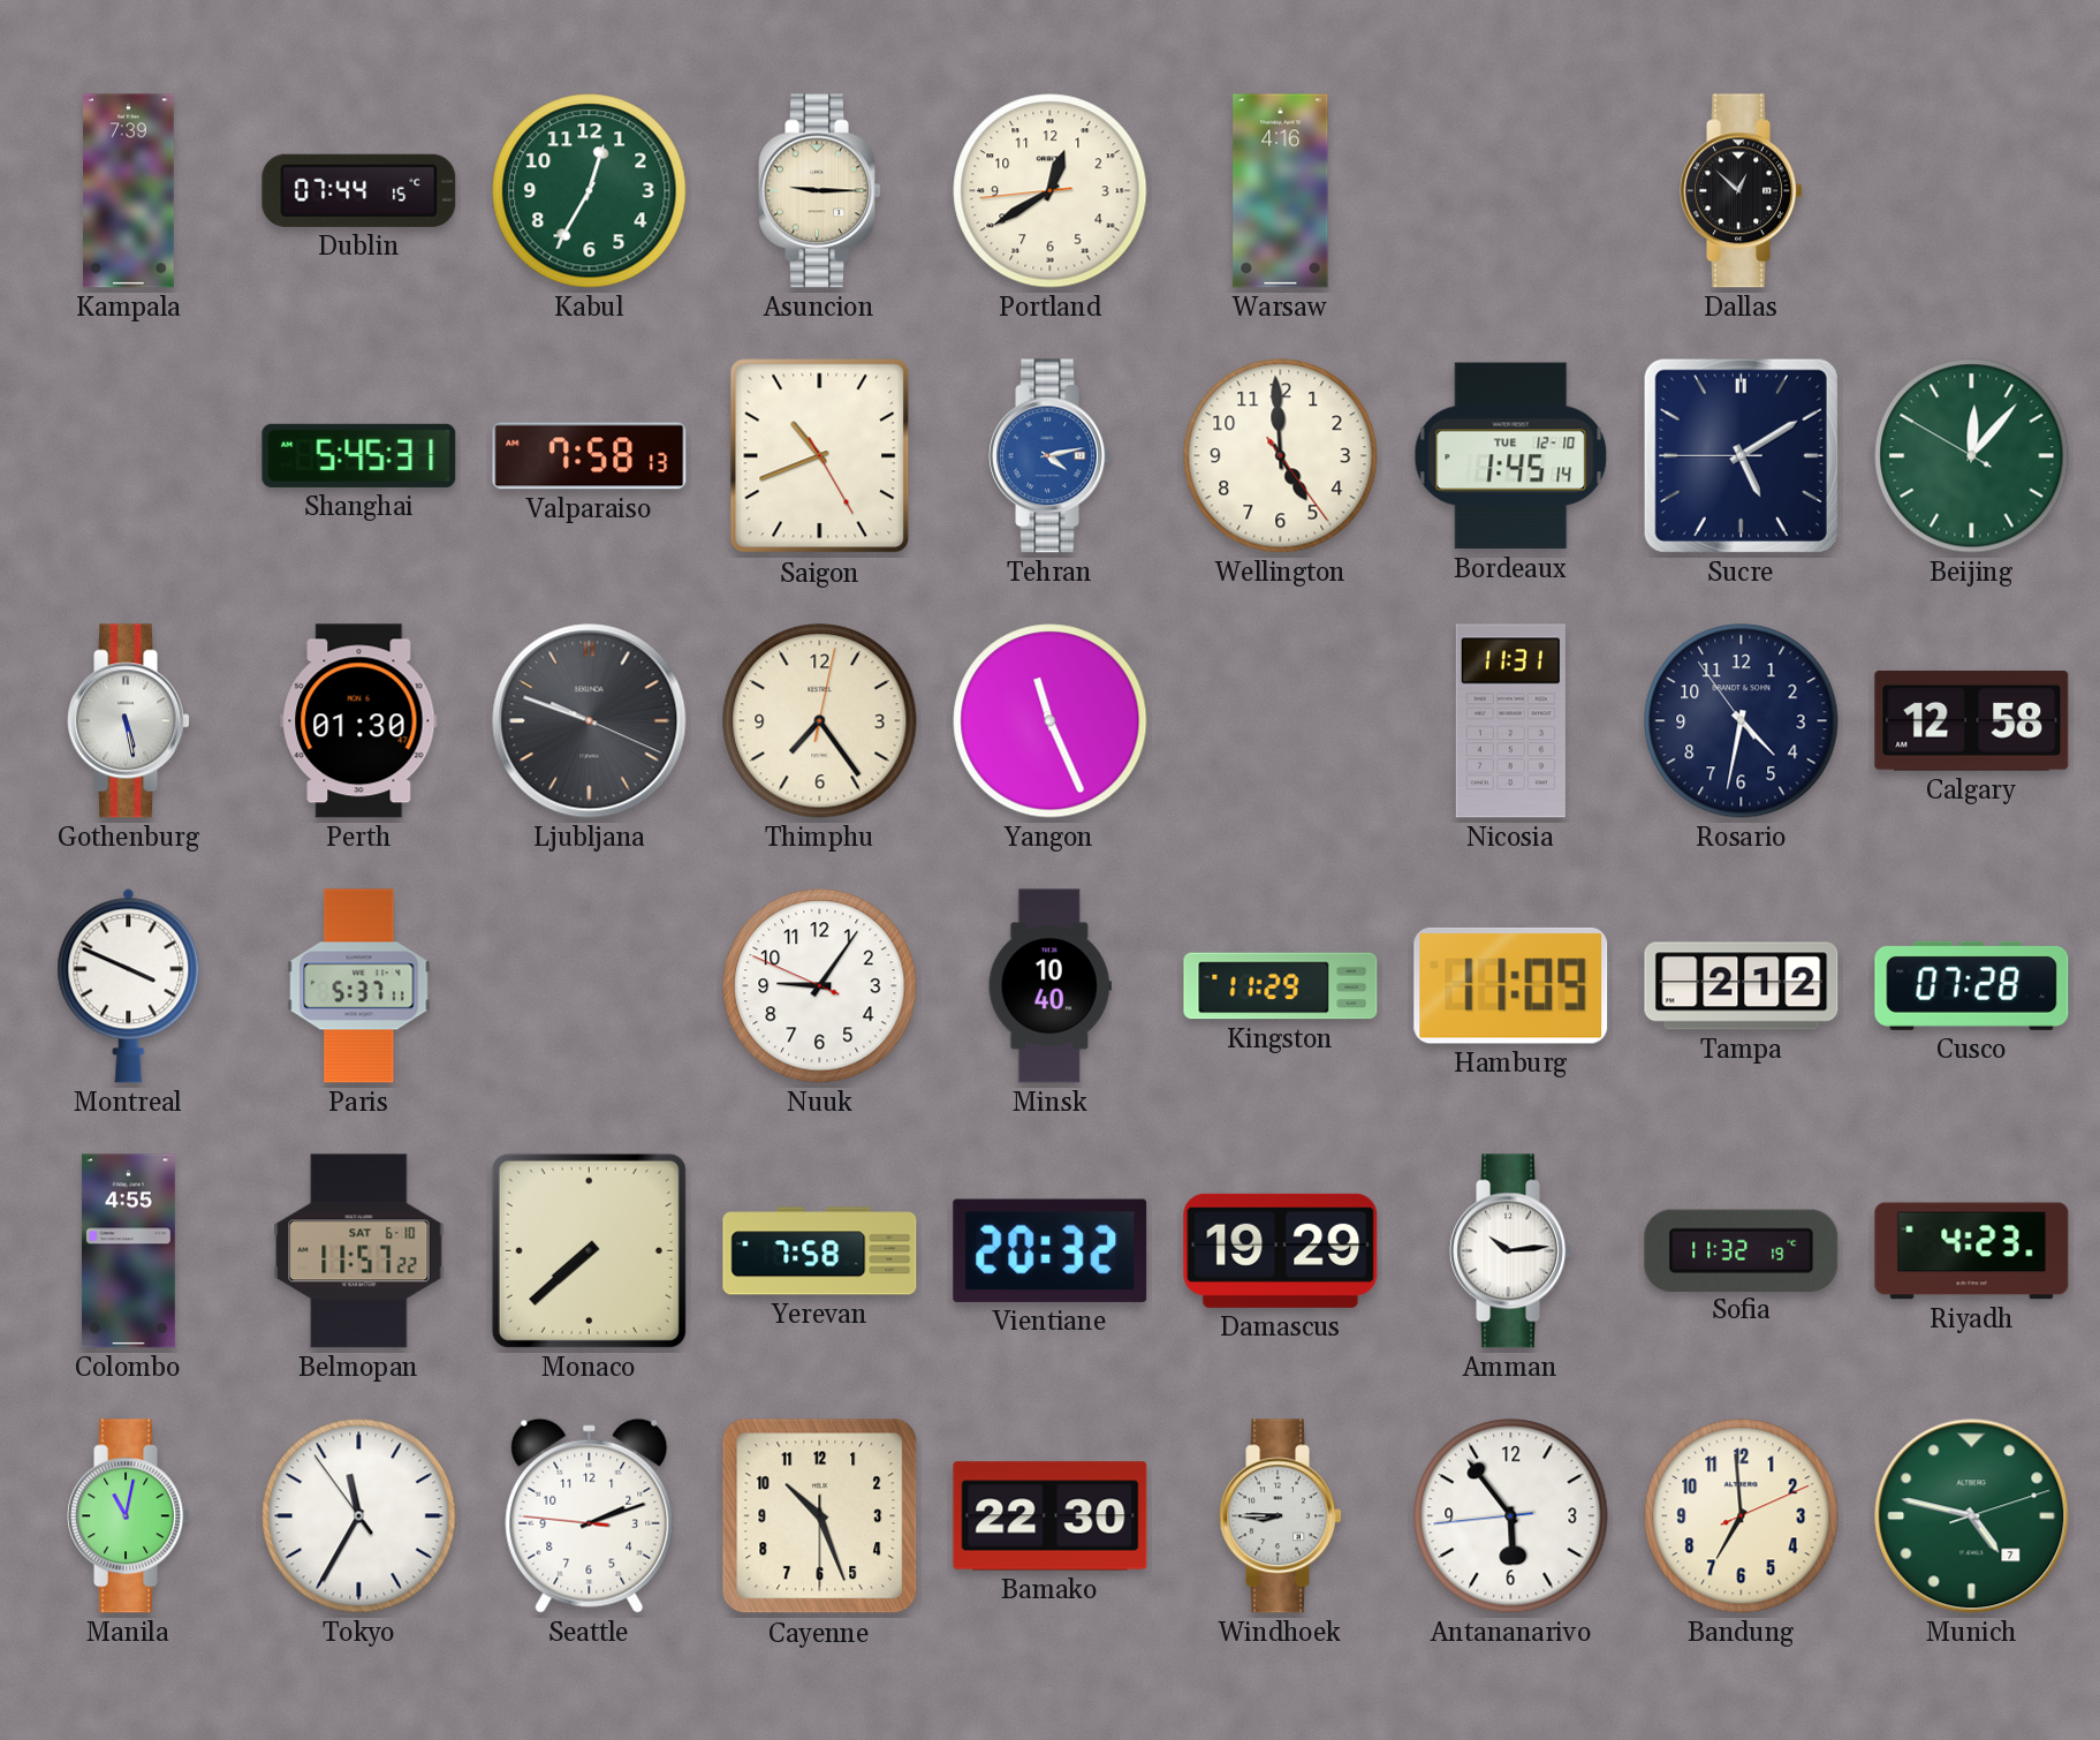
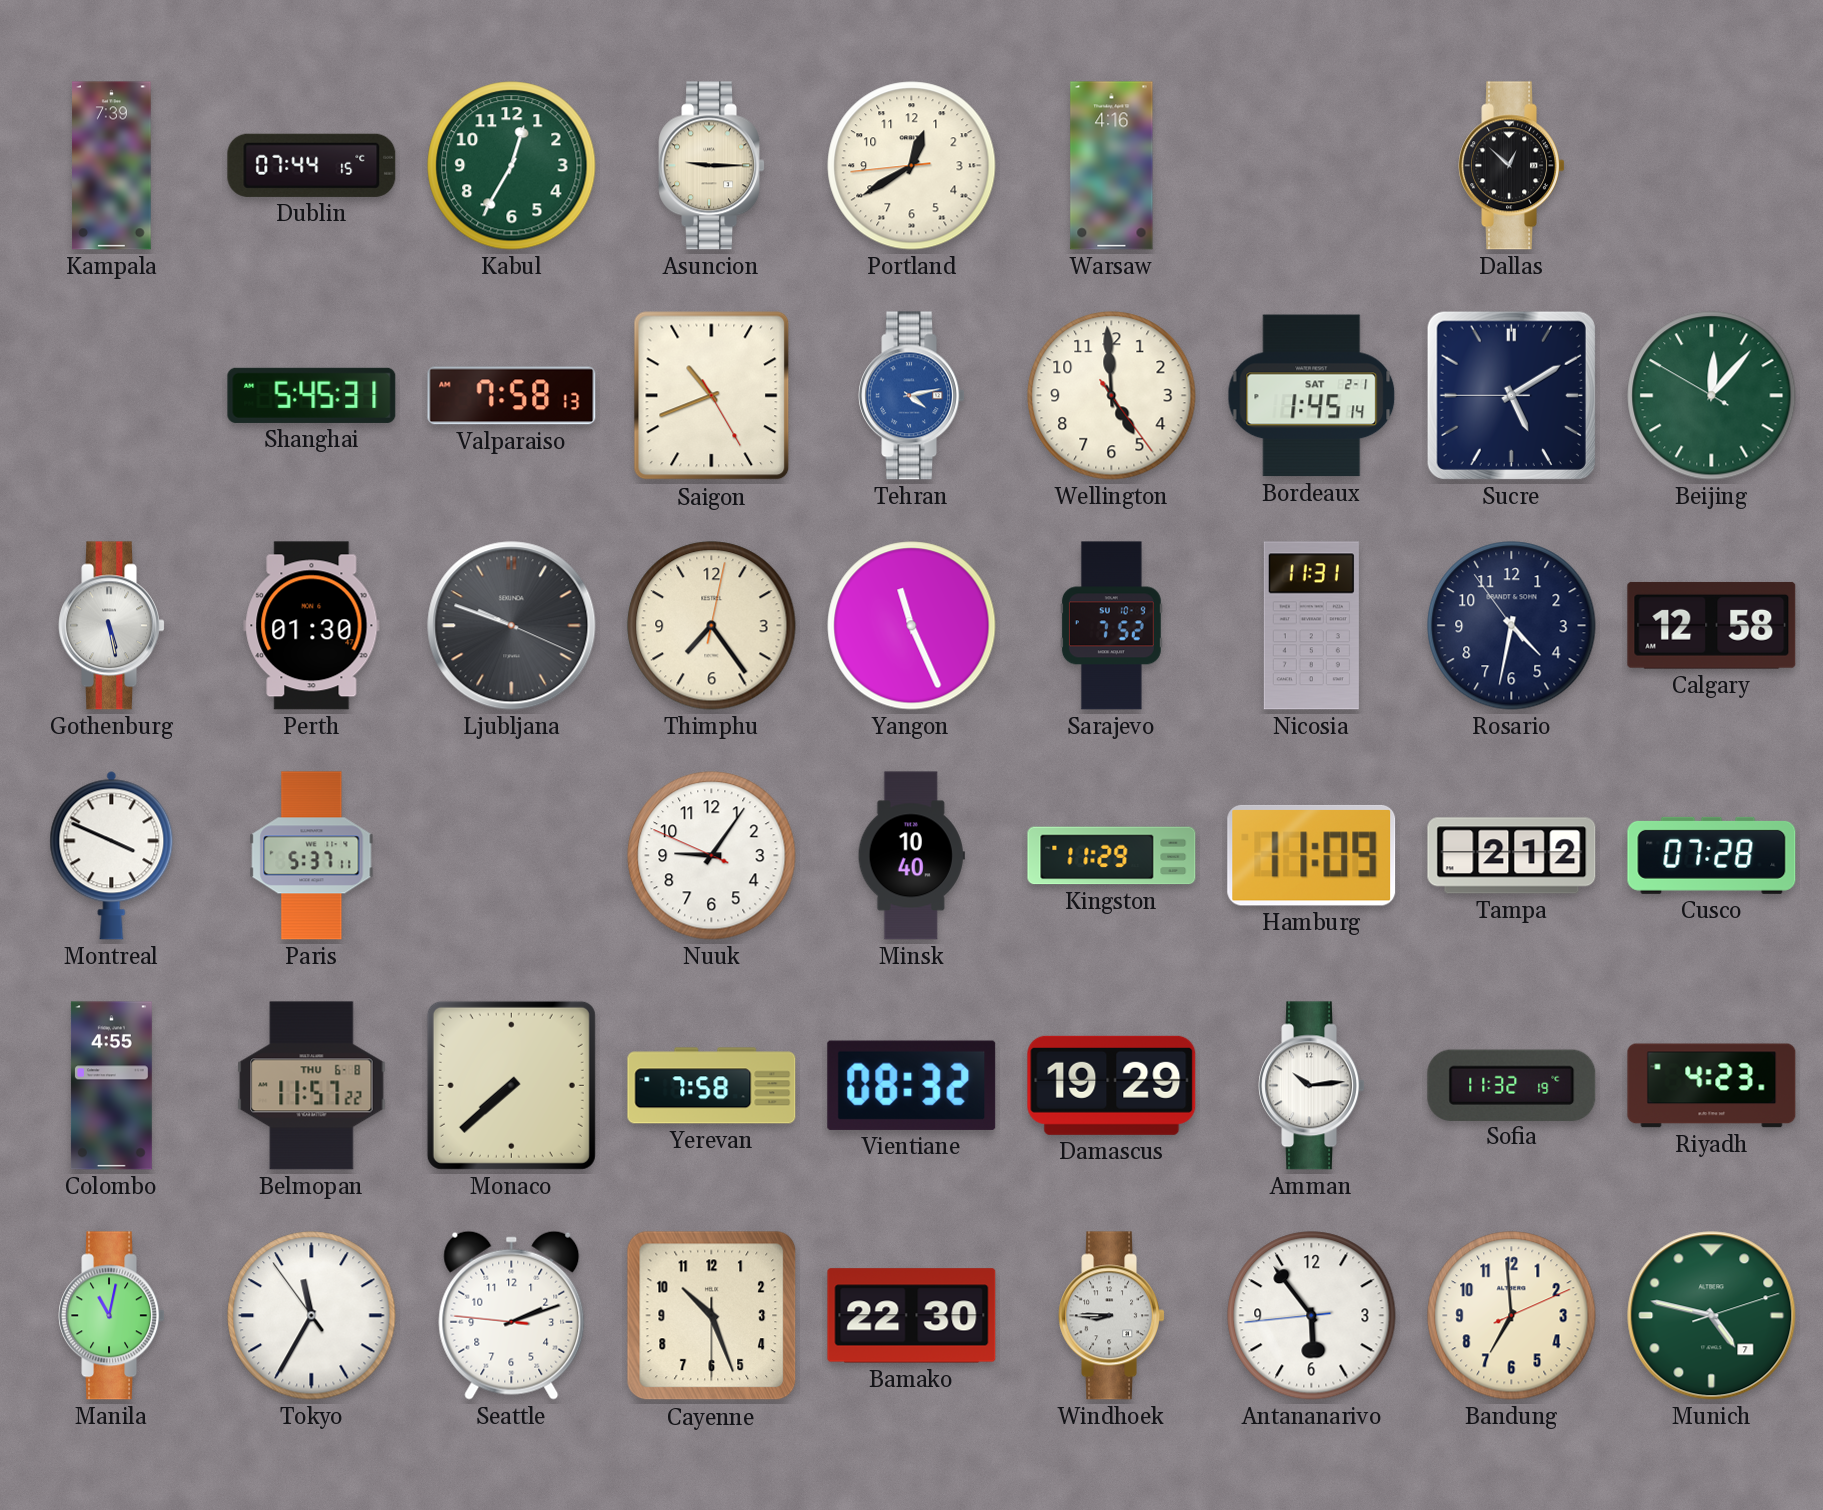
Bordeaux date: TUE 12-10 -> SAT 2-1 (1312, 396)
Sarajevo: none -> 7:52 (1111, 626)
Belmopan date: SAT 6-10 -> THU 6-8 (312, 1086)
Vientiane: 20:32 -> 08:32 (912, 1085)
